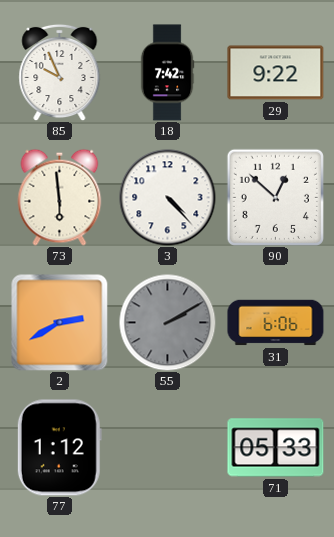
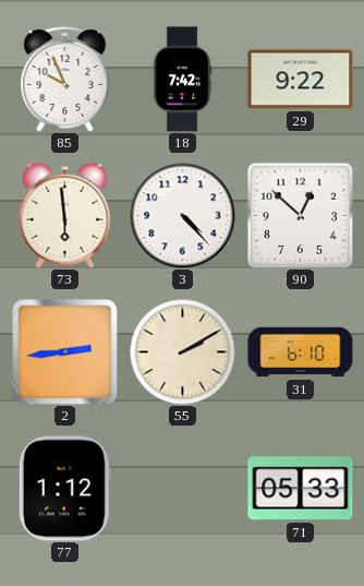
2: 2:40 -> 2:44 (65, 352)
55 dial: grey -> cream (182, 351)
31: 6:06 -> 6:10 (301, 352)
